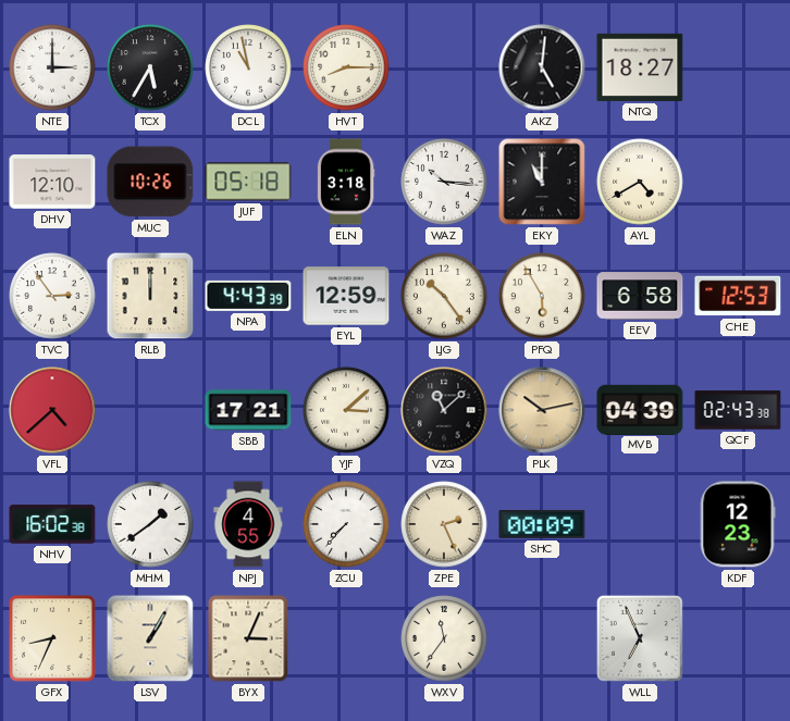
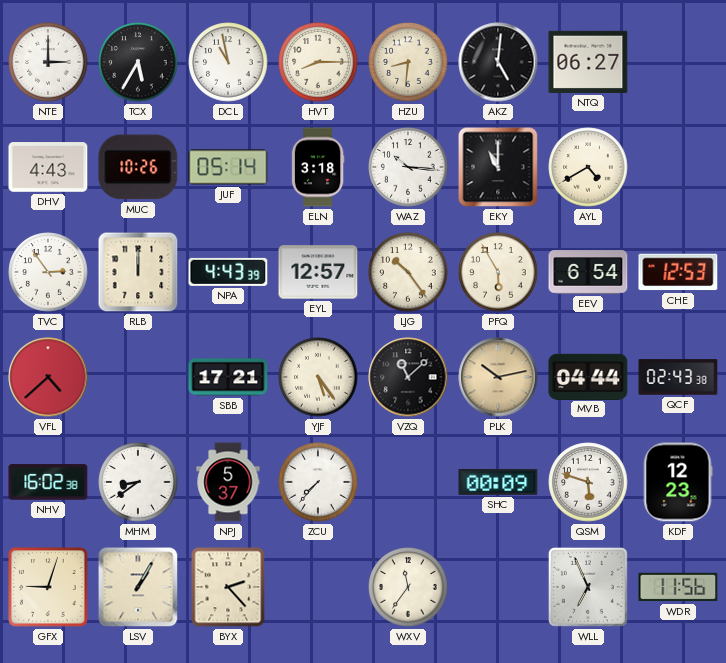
HZU: none -> 8:31 (408, 62)
NTQ: 18:27 -> 06:27 (588, 62)
DHV: 12:10 -> 4:43 (48, 167)
JUF: 05:18 -> 05:14 (228, 167)
EYL: 12:59 -> 12:57 (318, 272)
EEV: 6:58 -> 6:54 (588, 272)
YJF: 3:08 -> 5:24 (318, 377)
MVB: 04:39 -> 04:44 (588, 376)
MHM: 1:39 -> 8:39 (138, 482)
NPJ: 4:55 -> 5:37 (228, 482)
ZPE: 2:26 -> none (444, 524)
QSM: none -> 5:48 (588, 482)
GFX: 8:34 -> 9:03 (48, 587)
BYX: 3:04 -> 2:23 (228, 587)
WDR: none -> 11:56 (678, 587)
